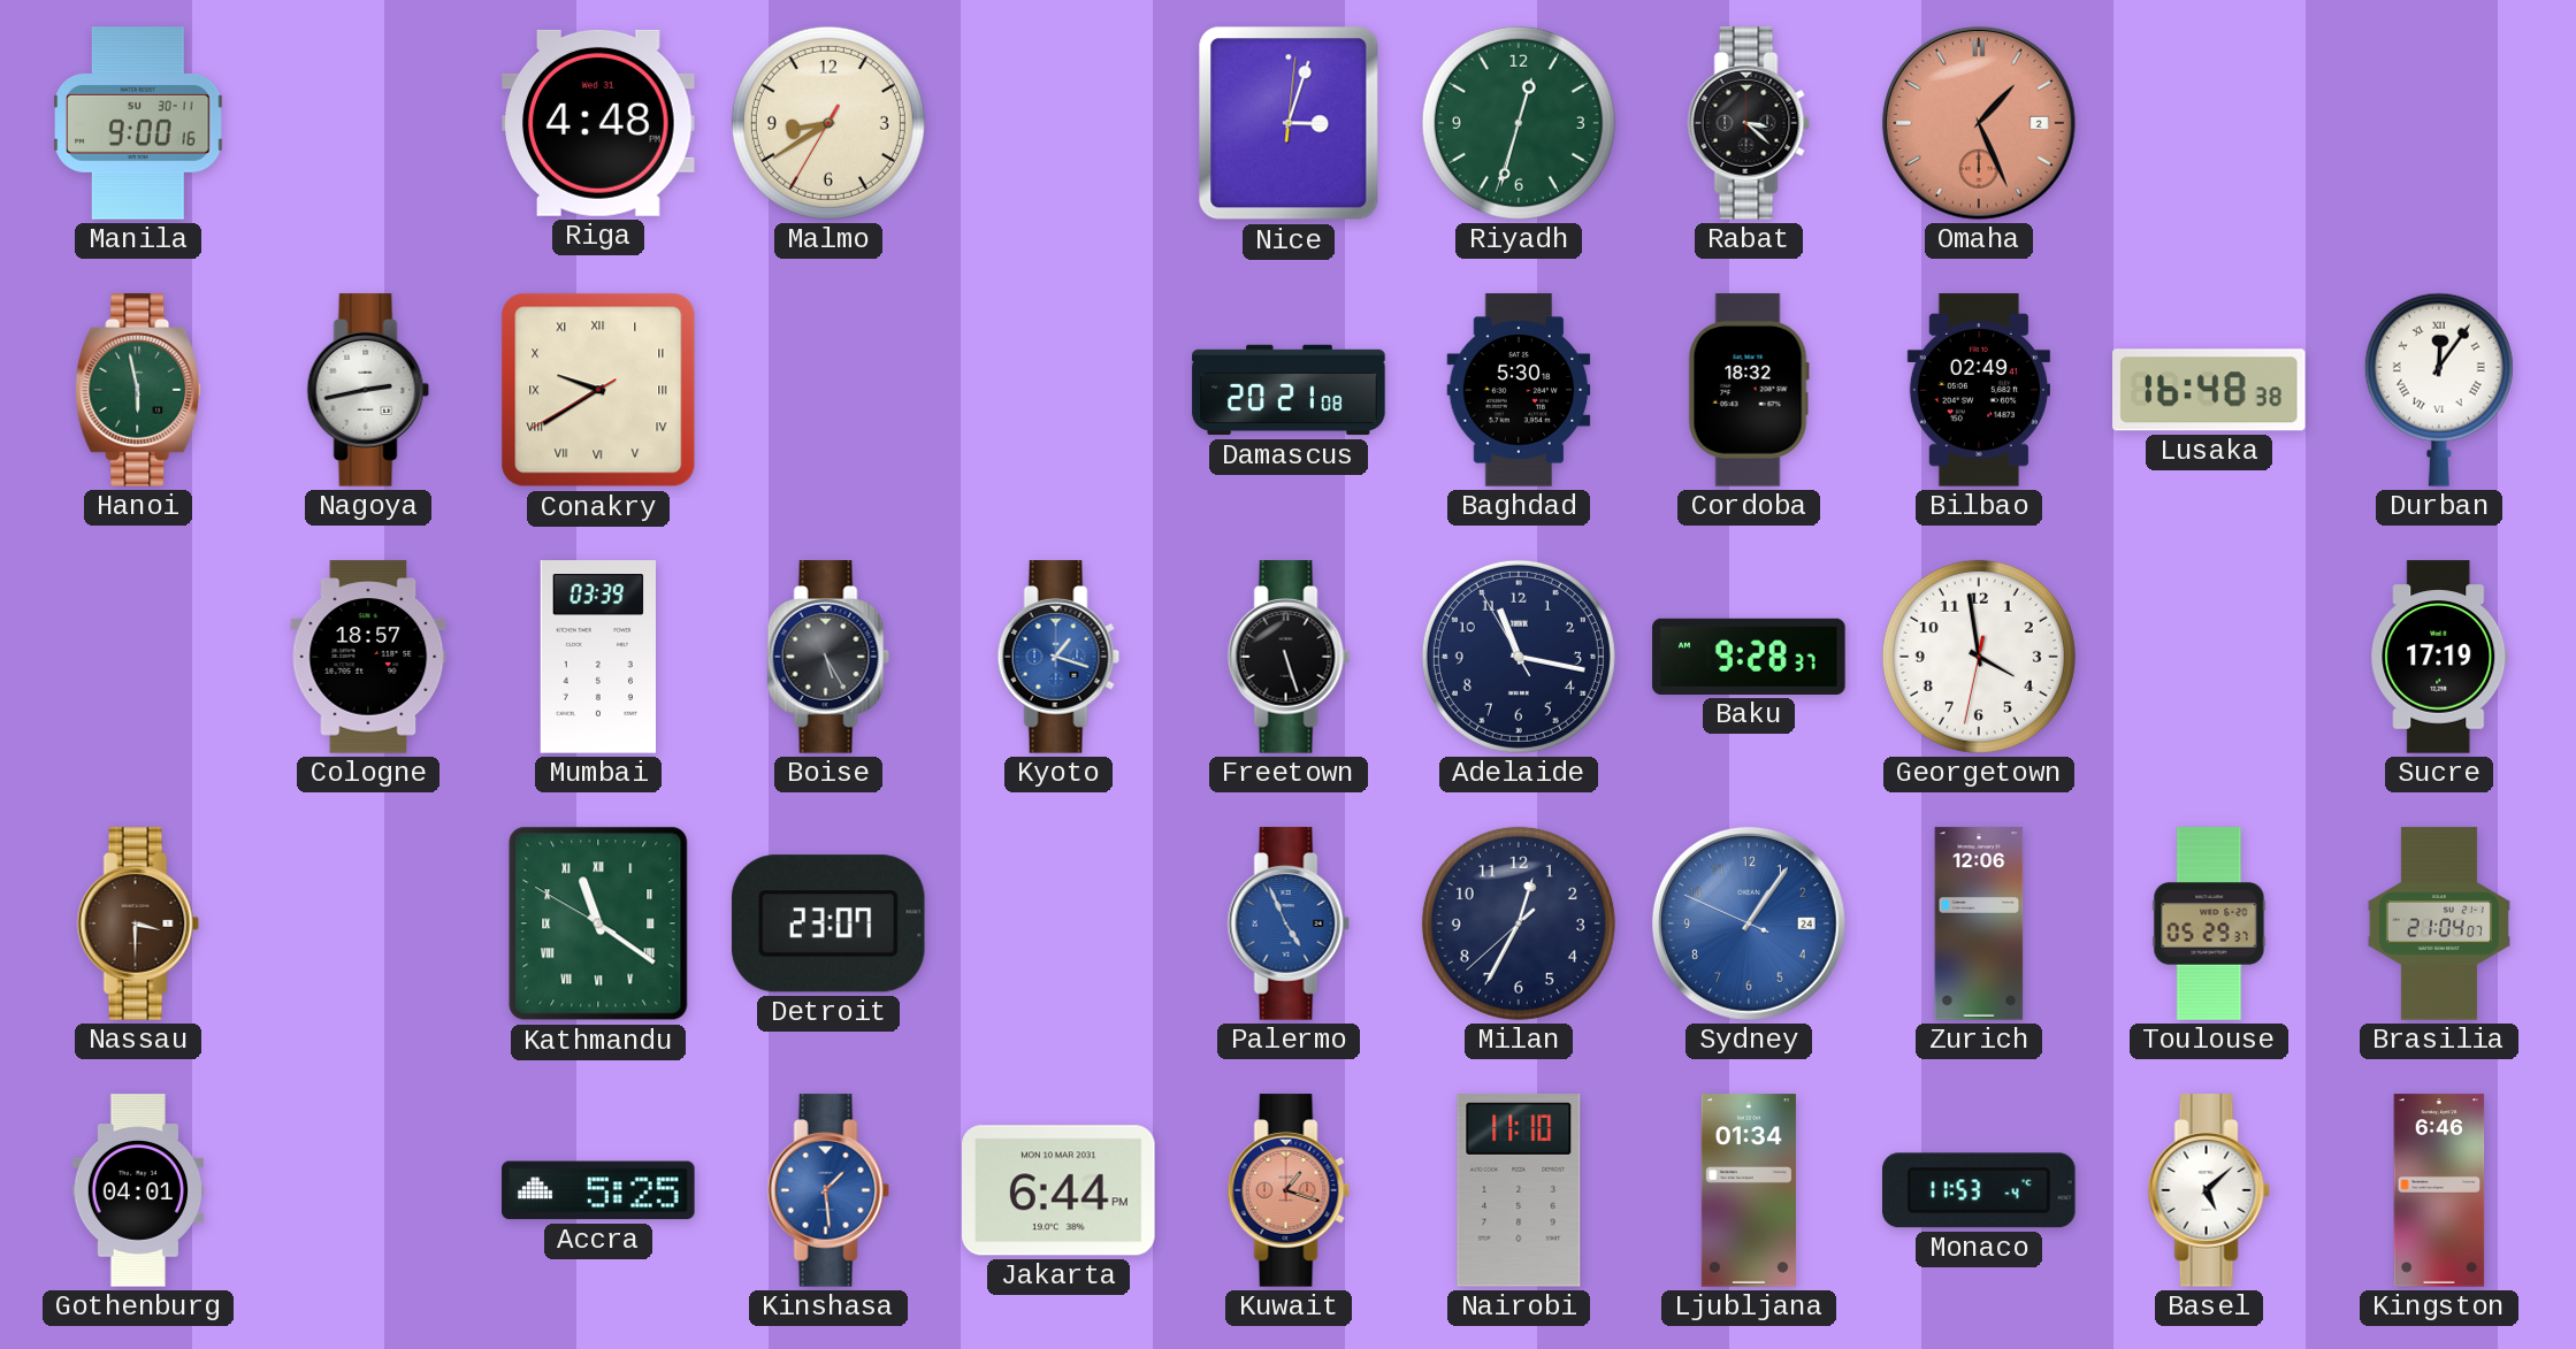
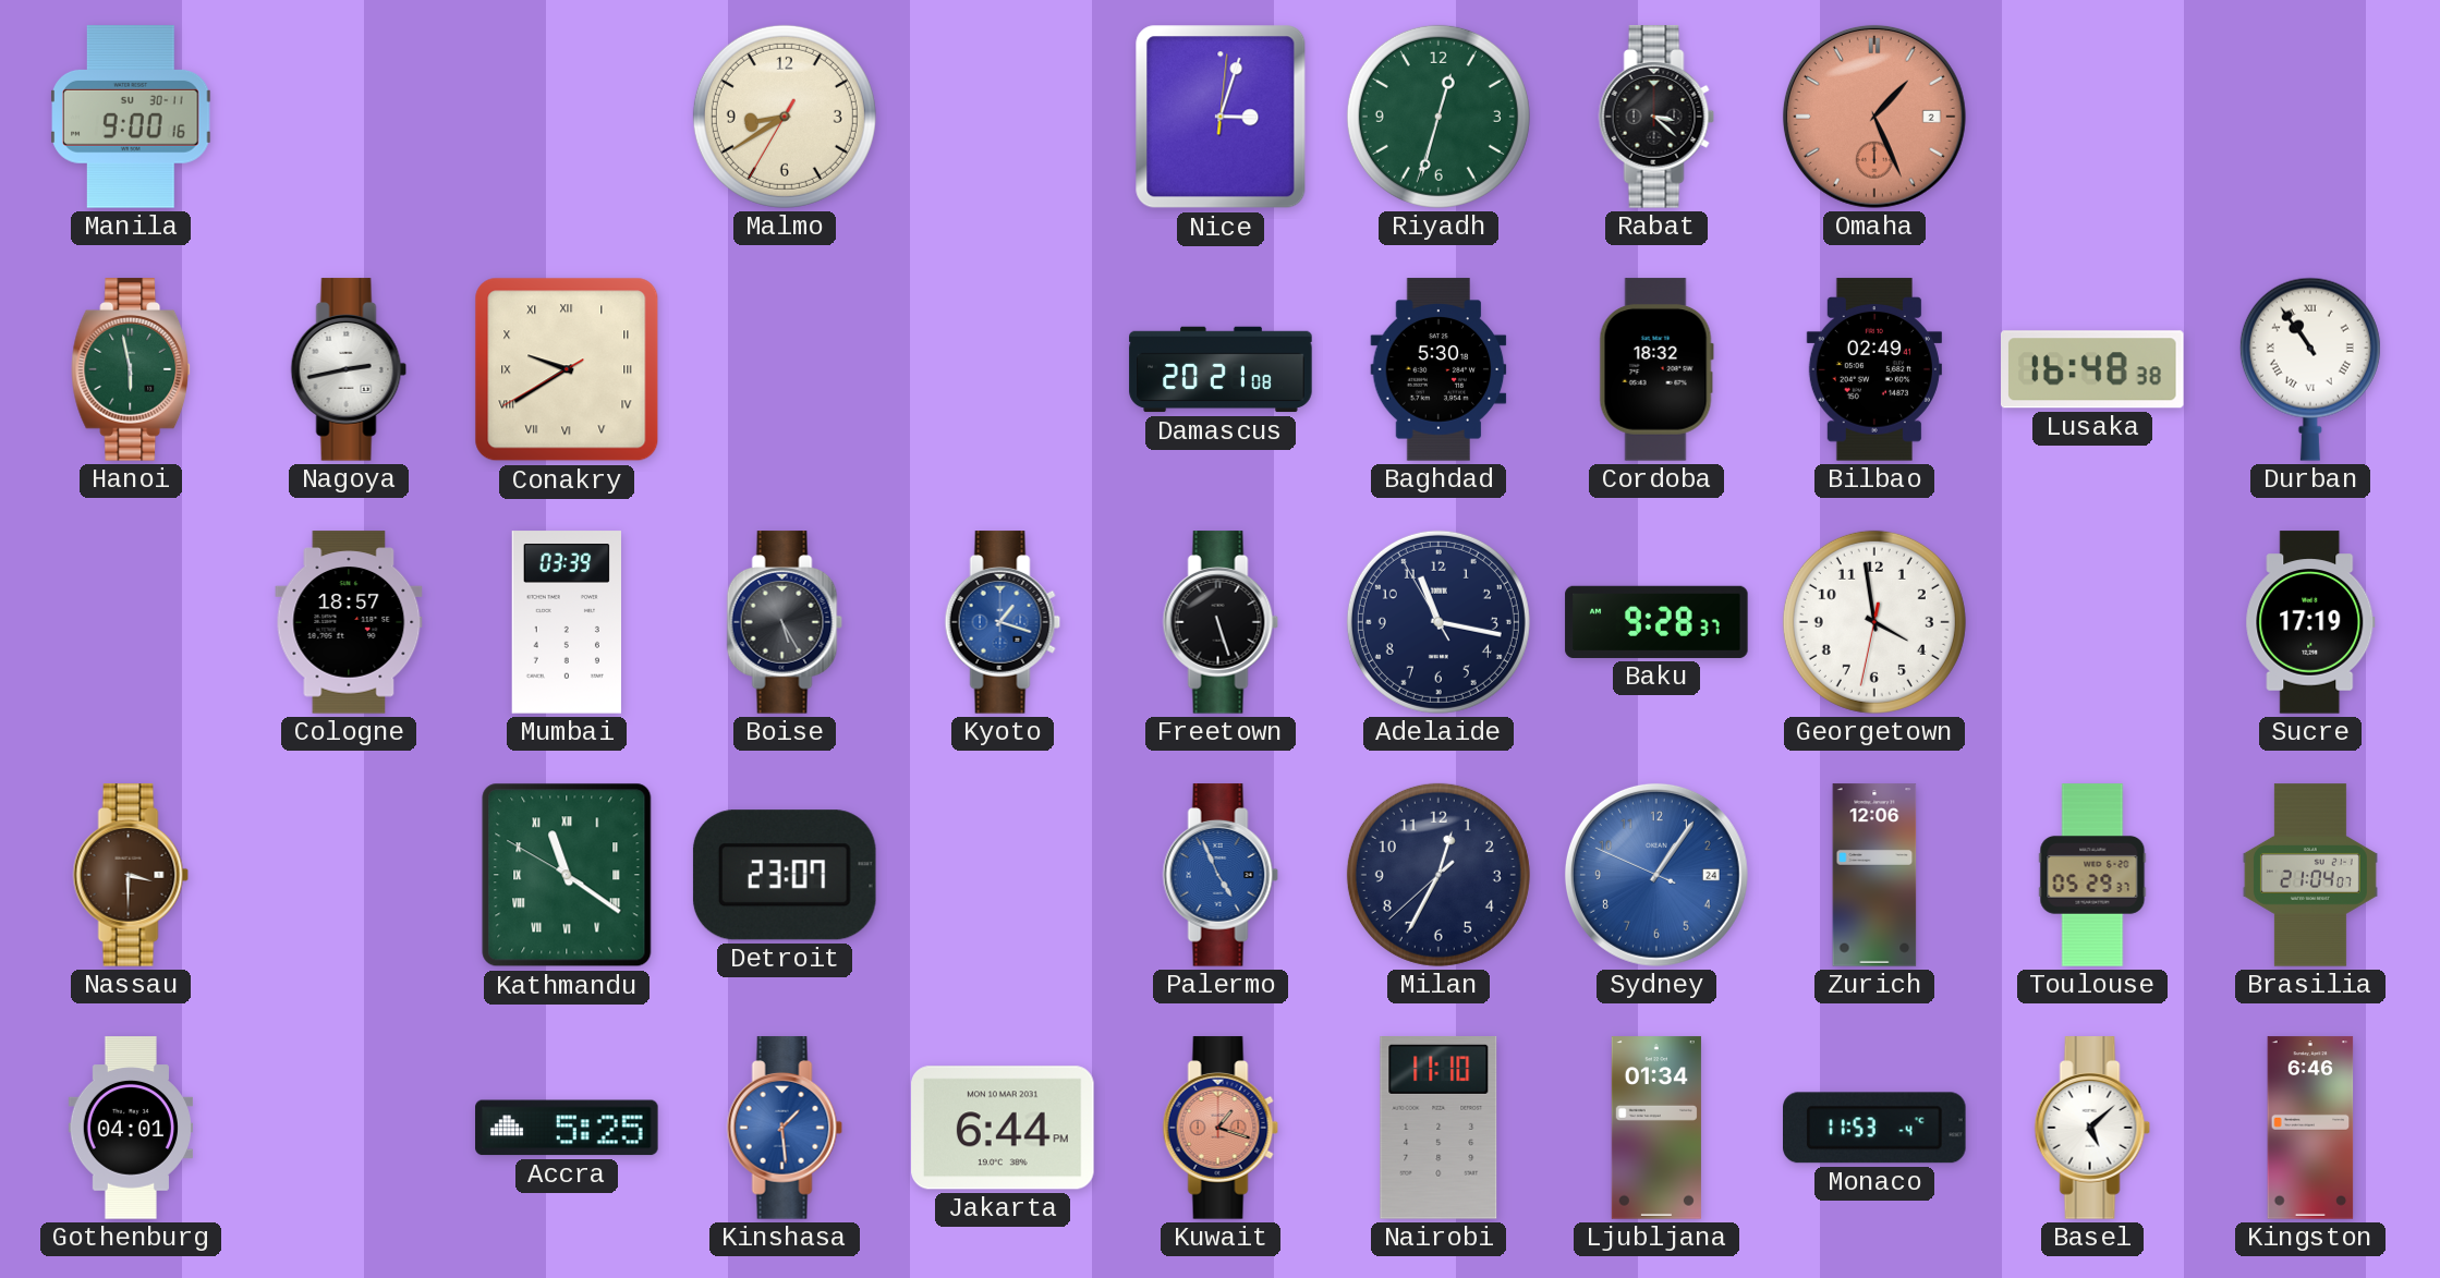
Riga: 4:48 -> none (598, 123)
Durban: 12:06 -> 10:54 (2310, 369)
